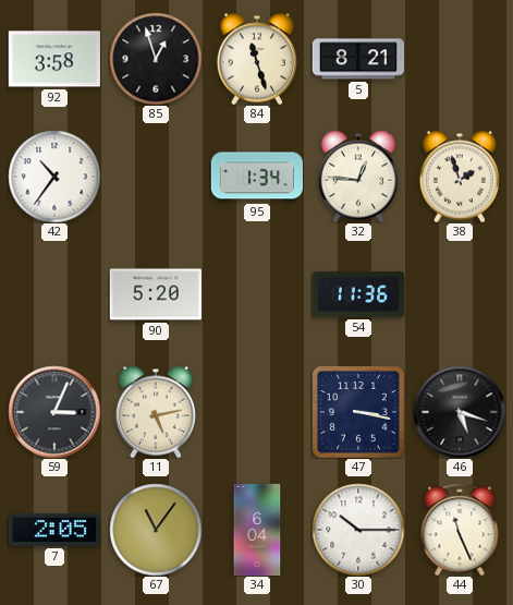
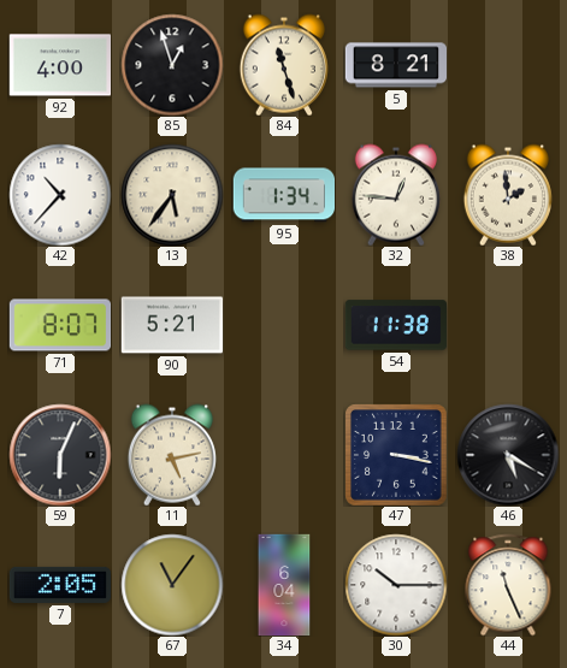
92: 3:58 -> 4:00 (59, 65)
42: 10:36 -> 10:37 (60, 195)
13: none -> 5:36 (172, 195)
38: 1:57 -> 1:59 (508, 195)
71: none -> 8:07 (59, 325)
90: 5:20 -> 5:21 (171, 325)
54: 11:36 -> 11:38 (395, 325)
59: 3:04 -> 6:04 (60, 455)
46: 5:18 -> 5:20 (508, 455)
